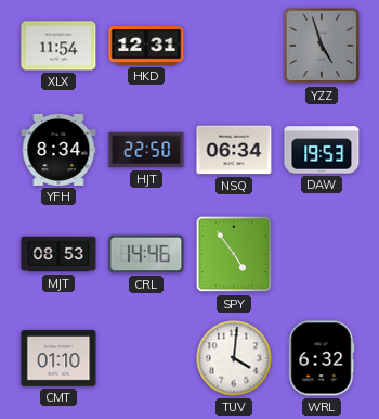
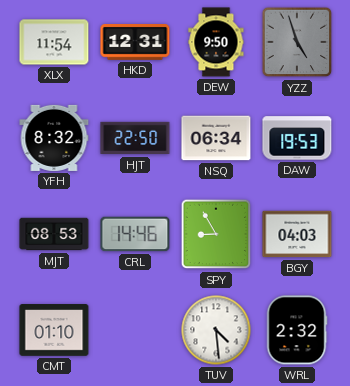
DEW: none -> 9:50 (216, 42)
YFH: 8:34 -> 8:32 (54, 138)
SPY: 4:54 -> 8:55 (216, 234)
BGY: none -> 04:03 (297, 234)
TUV: 4:01 -> 4:29 (216, 330)
WRL: 6:32 -> 2:32 (297, 330)
